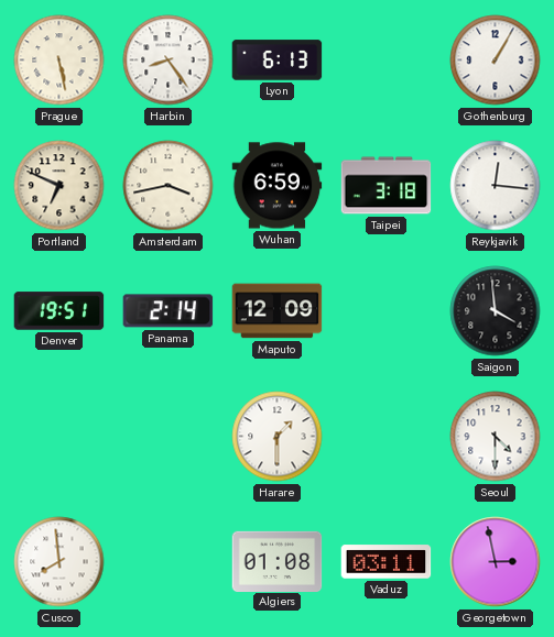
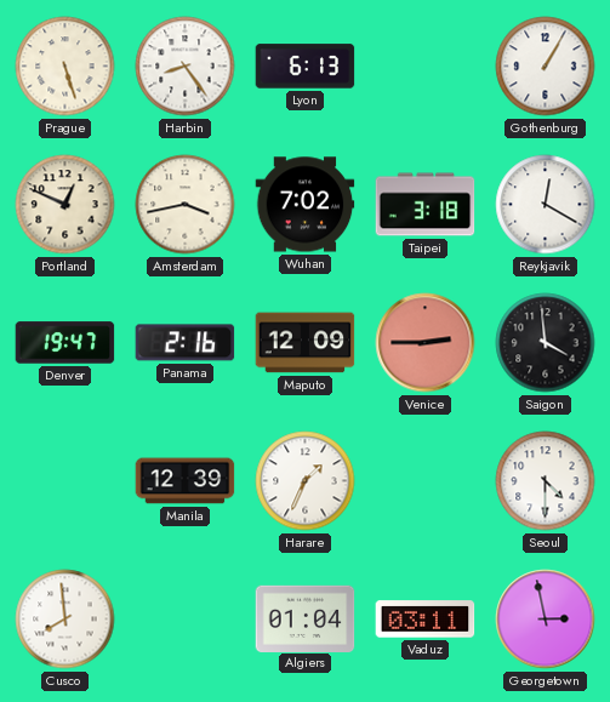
Prague: 5:28 -> 5:27 (65, 67)
Portland: 6:49 -> 12:49 (65, 205)
Wuhan: 6:59 -> 7:02 (306, 205)
Reykjavik: 12:16 -> 12:20 (546, 205)
Denver: 19:51 -> 19:47 (65, 343)
Panama: 2:14 -> 2:16 (186, 343)
Venice: none -> 2:45 (426, 343)
Manila: none -> 12:39 (186, 481)
Harare: 1:30 -> 1:34 (306, 481)
Algiers: 01:08 -> 01:04 (306, 618)
